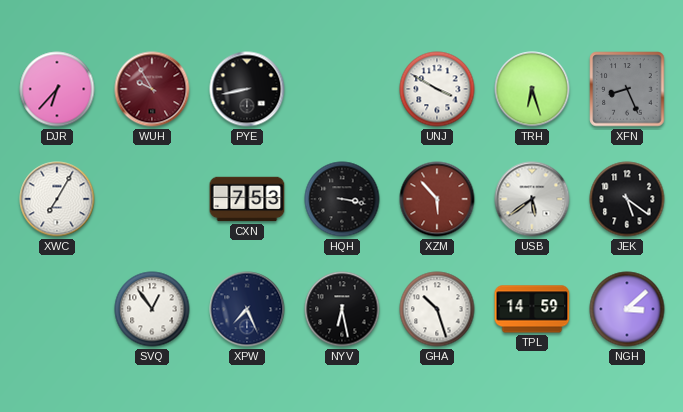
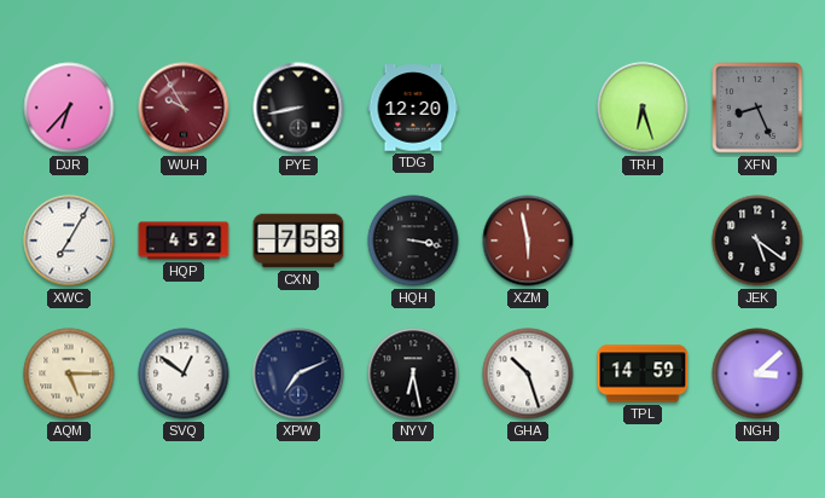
TDG: none -> 12:20 (413, 108)
UNJ: 3:50 -> none (437, 89)
HQP: none -> 4:52 (184, 241)
XZM: 5:53 -> 5:58 (528, 241)
USB: 5:39 -> none (532, 199)
AQM: none -> 5:15 (69, 373)
SVQ: 12:54 -> 12:51 (184, 373)
XPW: 7:26 -> 7:11 (298, 373)
